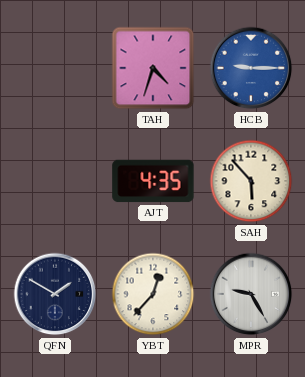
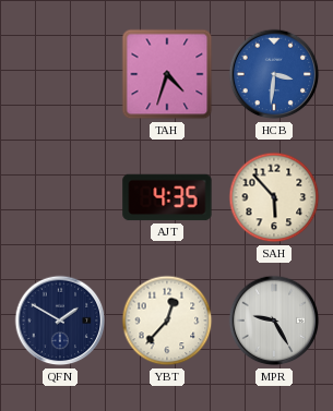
HCB: 9:15 -> 3:31 (274, 74)
